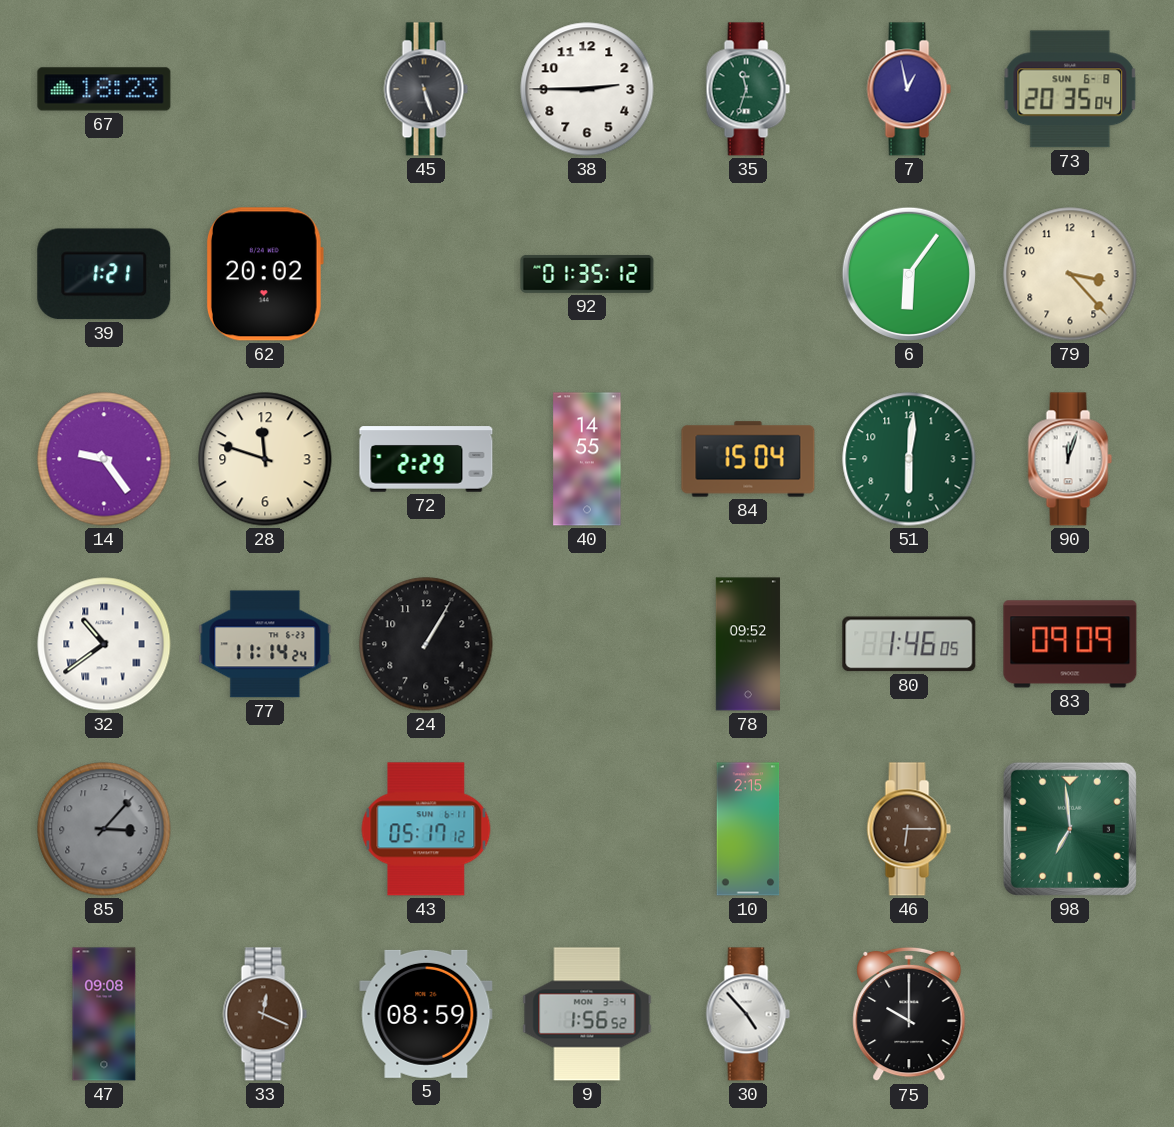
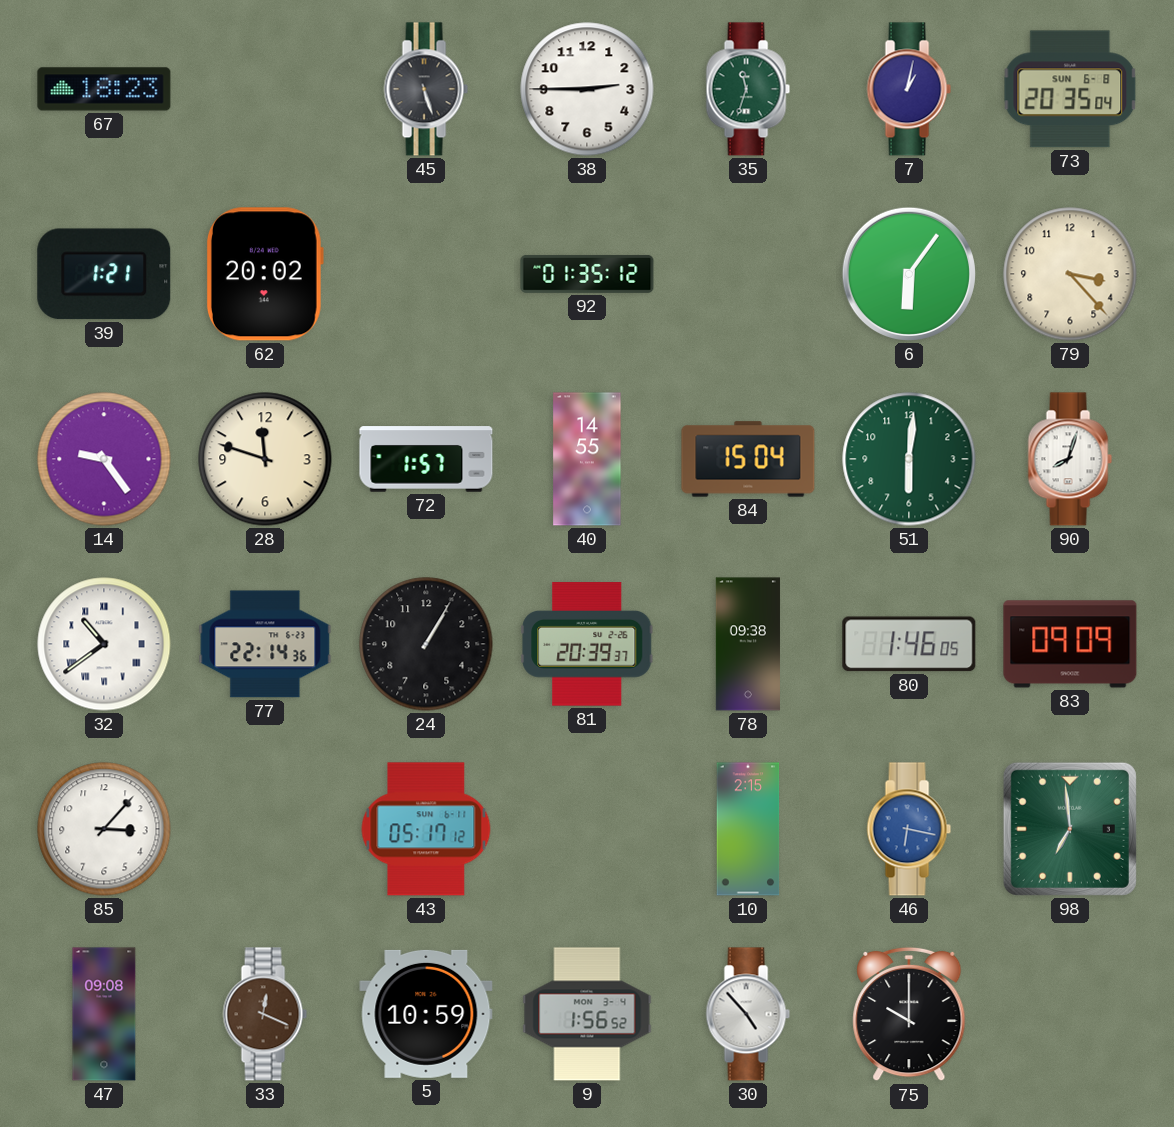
7: 12:58 -> 1:02 (909, 89)
72: 2:29 -> 1:57 (426, 459)
90: 12:03 -> 8:03 (1070, 459)
77: 11:14 -> 22:14 (265, 644)
81: none -> 20:39 (587, 644)
78: 09:52 -> 09:38 (748, 644)
85 dial: grey -> white (104, 829)
46: 6:15 -> 6:17 (909, 829)
46 dial: brown -> blue (909, 829)
5: 08:59 -> 10:59 (426, 1014)
